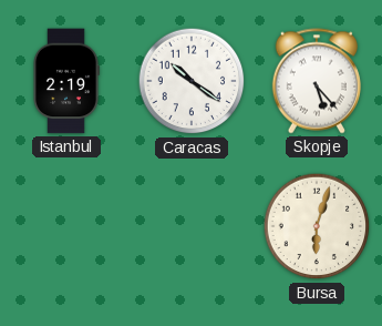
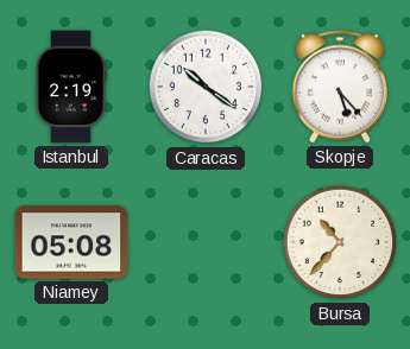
Niamey: none -> 05:08 (71, 242)
Bursa: 6:03 -> 10:37 (340, 242)
